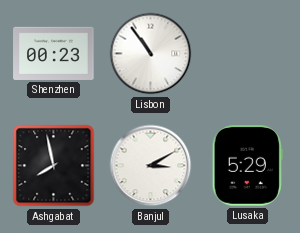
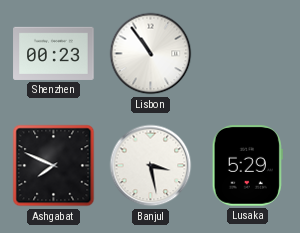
Ashgabat: 7:58 -> 7:49 (54, 166)
Banjul: 3:10 -> 3:28 (151, 166)
